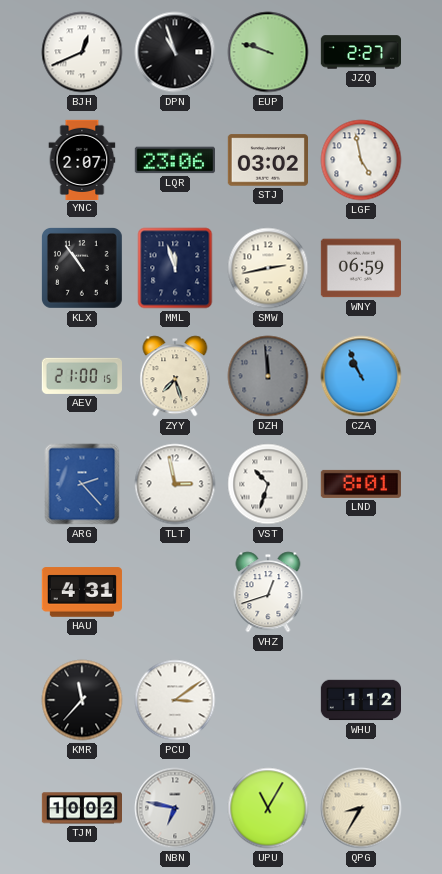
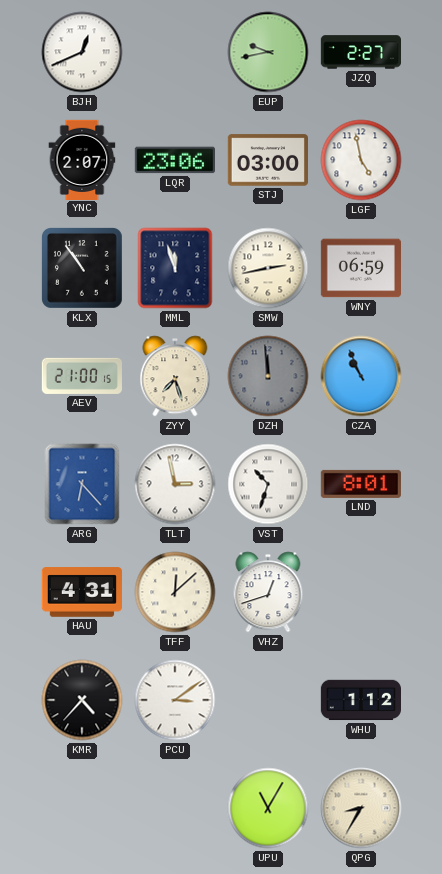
DPN: 10:57 -> none (175, 52)
EUP: 9:48 -> 9:43 (268, 52)
STJ: 03:02 -> 03:00 (267, 160)
ARG: 2:23 -> 6:23 (82, 484)
TFF: none -> 12:08 (175, 592)
KMR: 11:37 -> 4:37 (82, 700)
TJM: 10:02 -> none (81, 808)
NBN: 6:47 -> none (175, 808)
